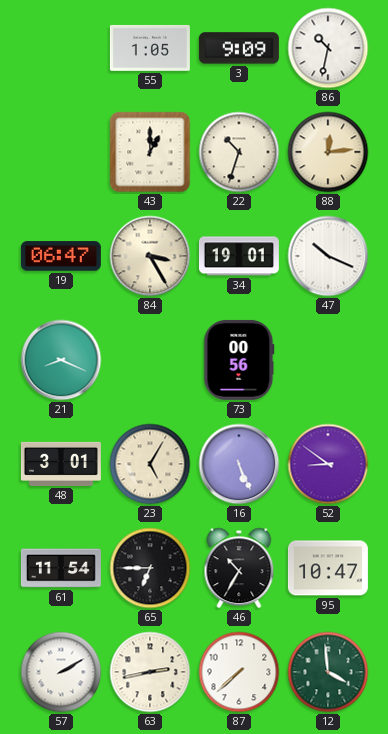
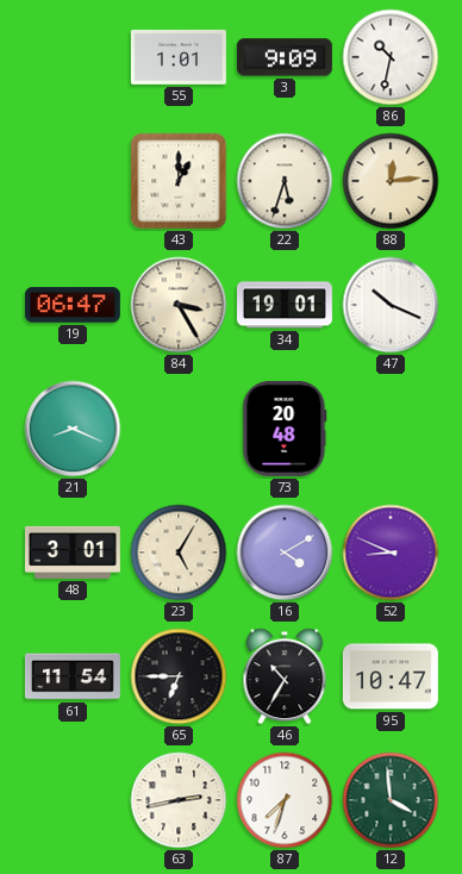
55: 1:05 -> 1:01 (179, 57)
22: 10:33 -> 5:33 (285, 181)
73: 00:56 -> 20:48 (285, 429)
16: 5:26 -> 4:10 (285, 553)
52: 8:51 -> 8:49 (391, 553)
57: 2:10 -> none (61, 672)
87: 7:38 -> 7:33 (285, 800)
